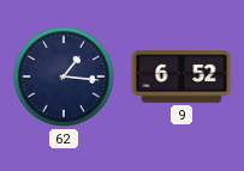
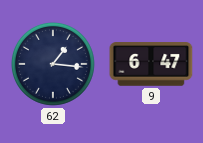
9: 6:52 -> 6:47 (151, 64)
